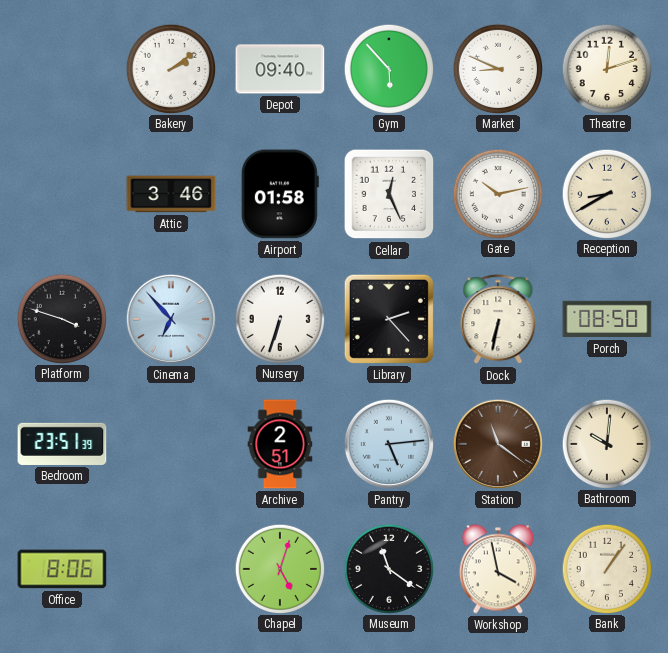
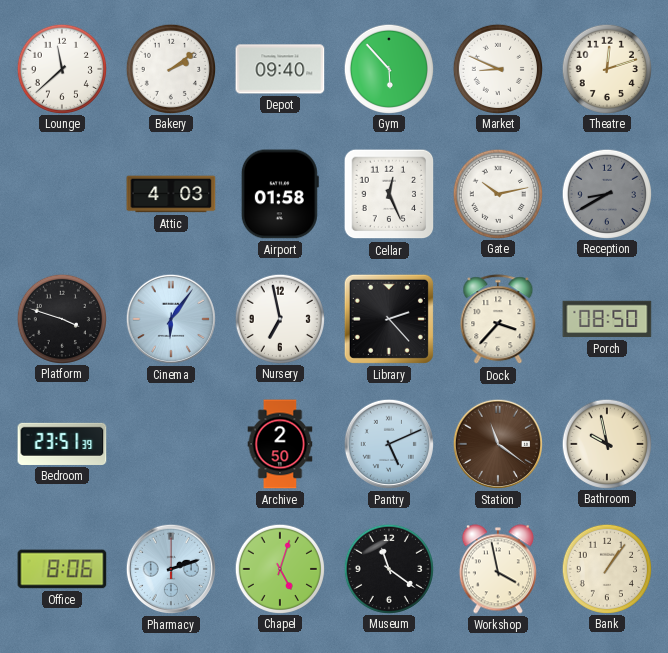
Lounge: none -> 11:38 (61, 68)
Attic: 3:46 -> 4:03 (171, 194)
Reception dial: cream -> grey (606, 193)
Cinema: 6:53 -> 6:06 (171, 319)
Nursery: 6:33 -> 6:58 (279, 318)
Dock: 6:32 -> 3:37 (498, 320)
Archive: 2:51 -> 2:50 (280, 444)
Pantry: 5:14 -> 5:11 (389, 444)
Bathroom: 10:01 -> 9:58 (606, 443)
Pharmacy: none -> 2:12 (171, 569)
